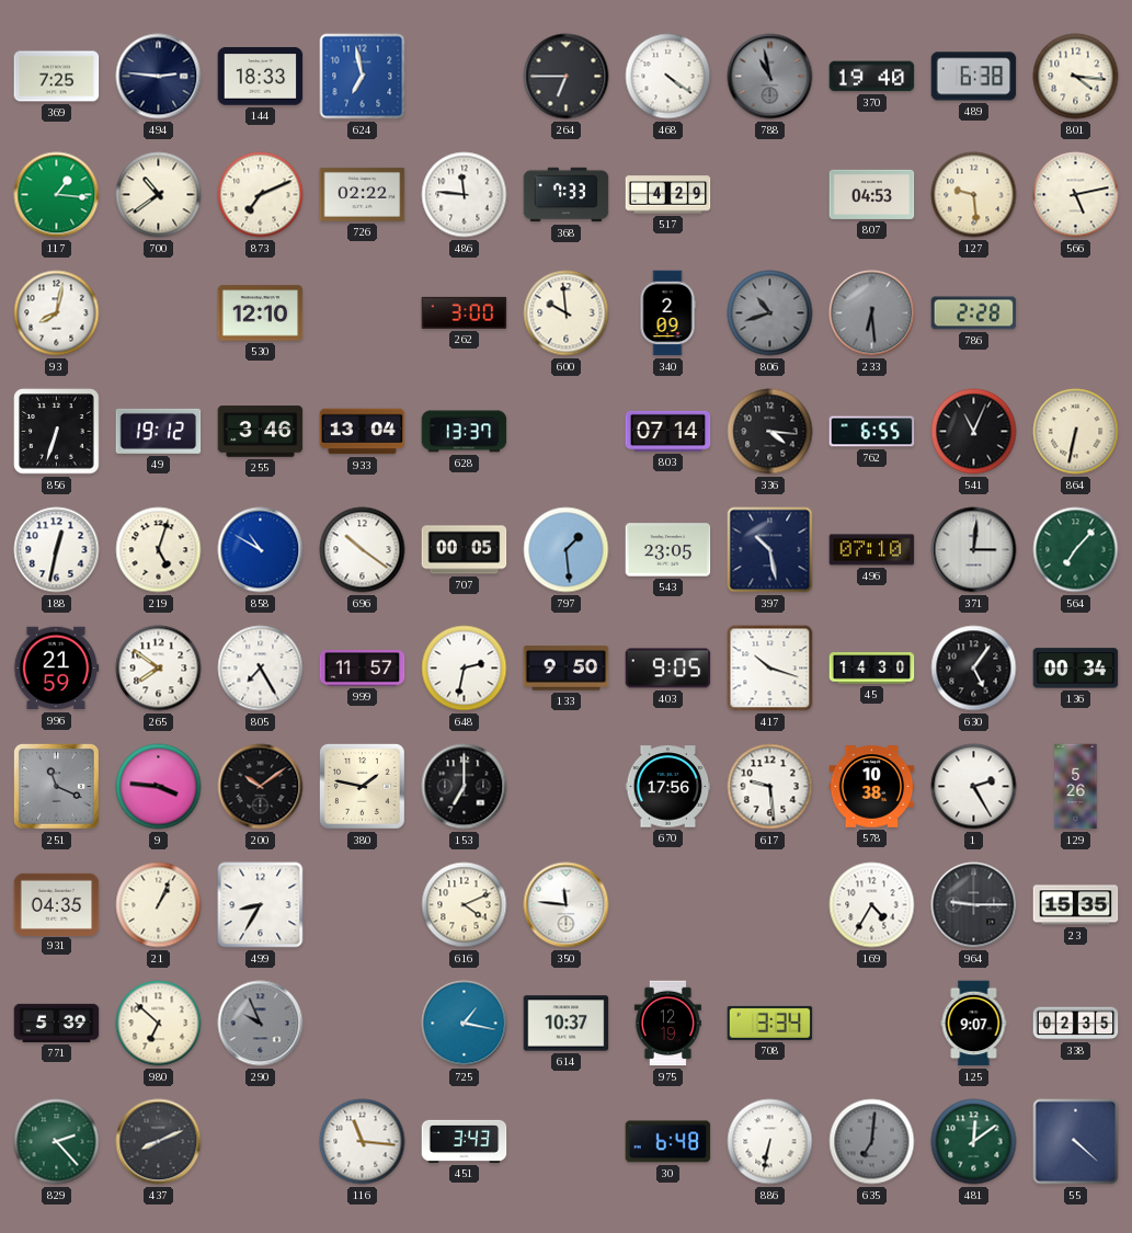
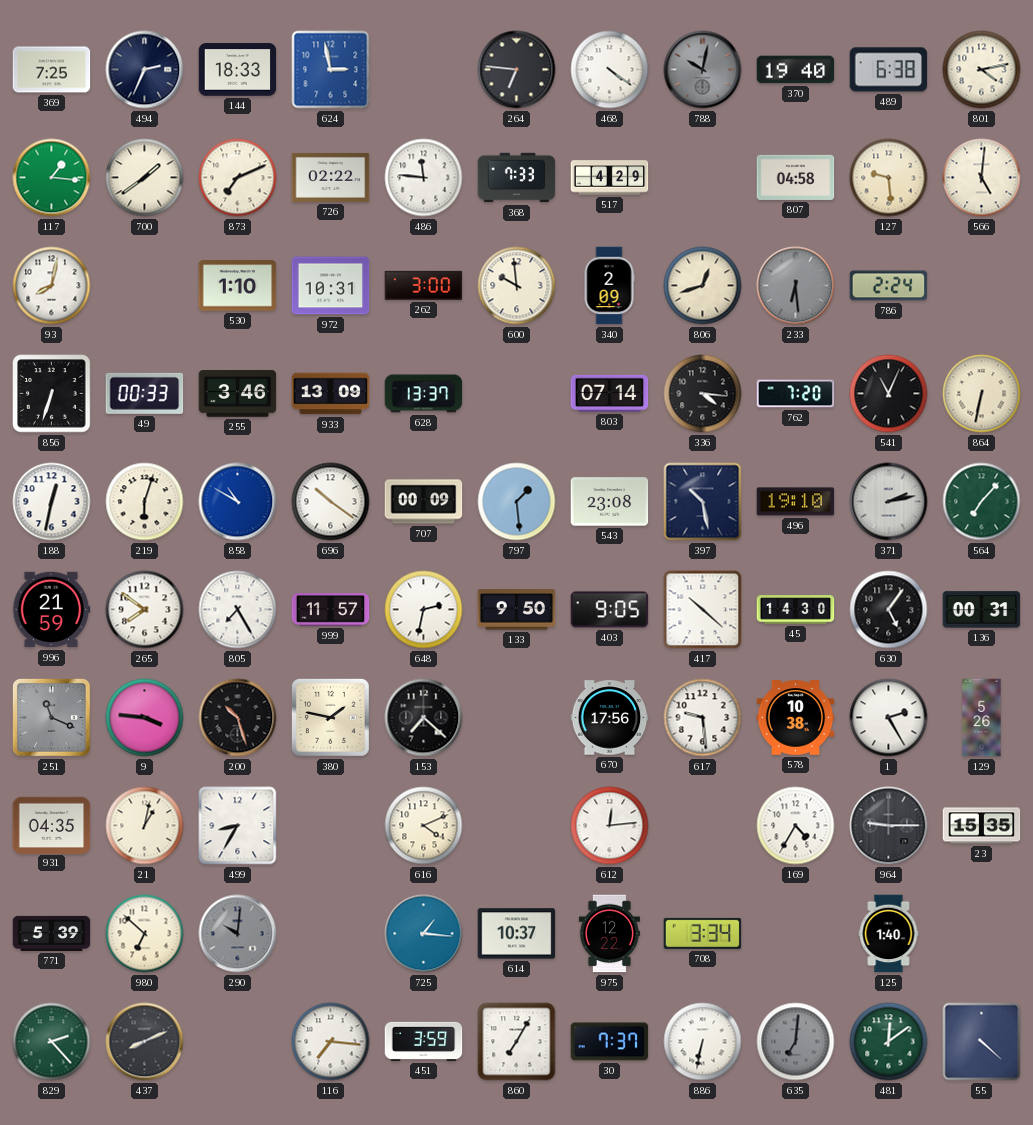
494: 2:46 -> 2:34 (145, 70)
624: 6:58 -> 2:58 (331, 70)
264: 6:45 -> 6:46 (517, 70)
788: 10:58 -> 10:02 (703, 70)
801: 4:16 -> 4:13 (982, 70)
700: 10:39 -> 1:39 (145, 178)
807: 04:53 -> 04:58 (796, 177)
566: 5:13 -> 5:01 (982, 178)
530: 12:10 -> 1:10 (238, 286)
972: none -> 10:31 (331, 286)
806: 10:42 -> 12:42 (703, 286)
806 dial: grey -> cream (703, 286)
786: 2:28 -> 2:24 (889, 286)
49: 19:12 -> 00:33 (145, 393)
933: 13:04 -> 13:09 (331, 394)
762: 6:55 -> 7:20 (796, 394)
219: 5:03 -> 6:03 (145, 502)
707: 00:05 -> 00:09 (424, 502)
543: 23:05 -> 23:08 (610, 502)
496: 07:10 -> 19:10 (796, 502)
371: 3:01 -> 2:13 (889, 502)
417: 10:18 -> 10:22 (703, 610)
136: 00:34 -> 00:31 (982, 610)
200: 10:09 -> 10:27 (238, 718)
153: 7:00 -> 7:22 (424, 718)
21: 1:04 -> 1:02 (145, 826)
350: 11:46 -> none (567, 905)
612: none -> 12:14 (610, 826)
290: 9:56 -> 10:01 (238, 934)
725: 1:17 -> 1:16 (424, 934)
975: 12:19 -> 12:22 (609, 934)
125: 9:07 -> 1:40 (889, 934)
338: 02:35 -> none (1076, 1024)
116: 11:16 -> 7:16 (331, 1042)
451: 3:43 -> 3:59 (424, 1041)
860: none -> 7:05 (517, 1042)
30: 6:48 -> 7:37 (610, 1042)
